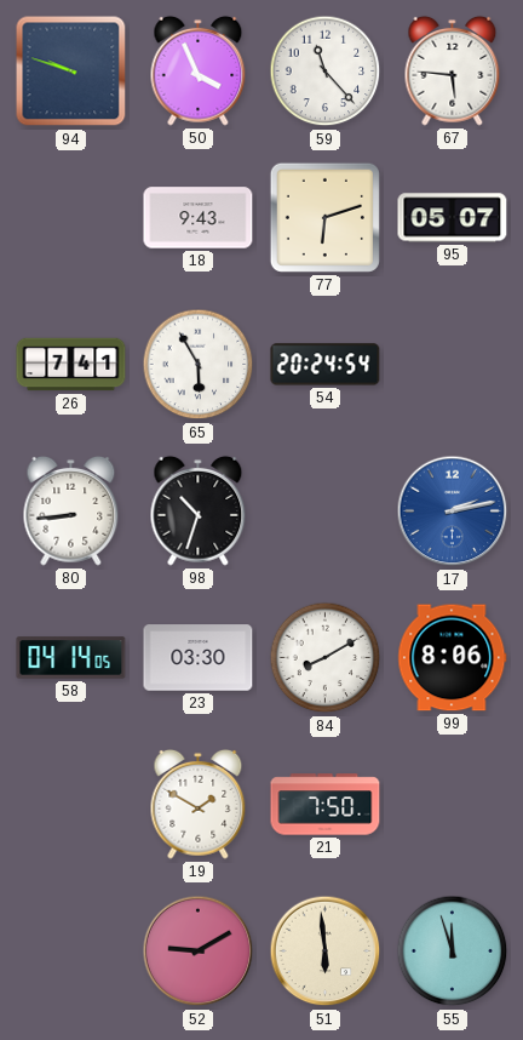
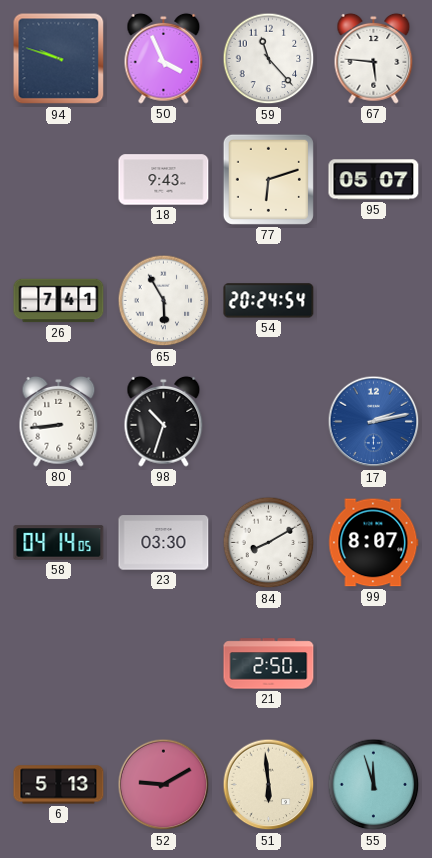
99: 8:06 -> 8:07 (374, 543)
19: 1:50 -> none (199, 804)
21: 7:50 -> 2:50 (269, 664)
6: none -> 5:13 (59, 785)
